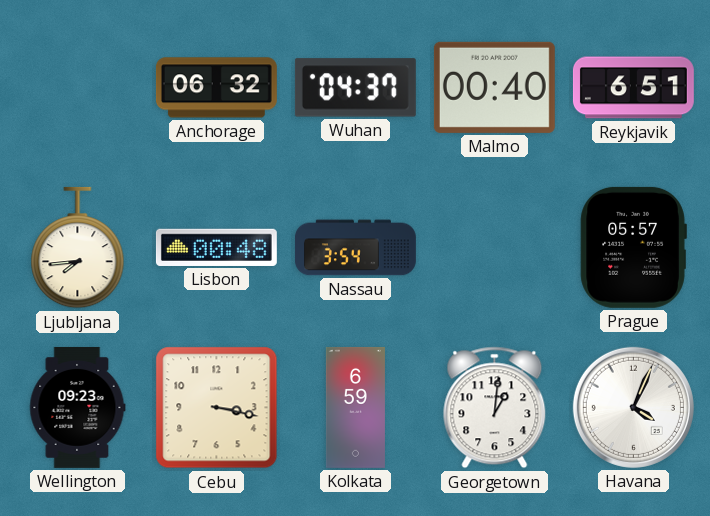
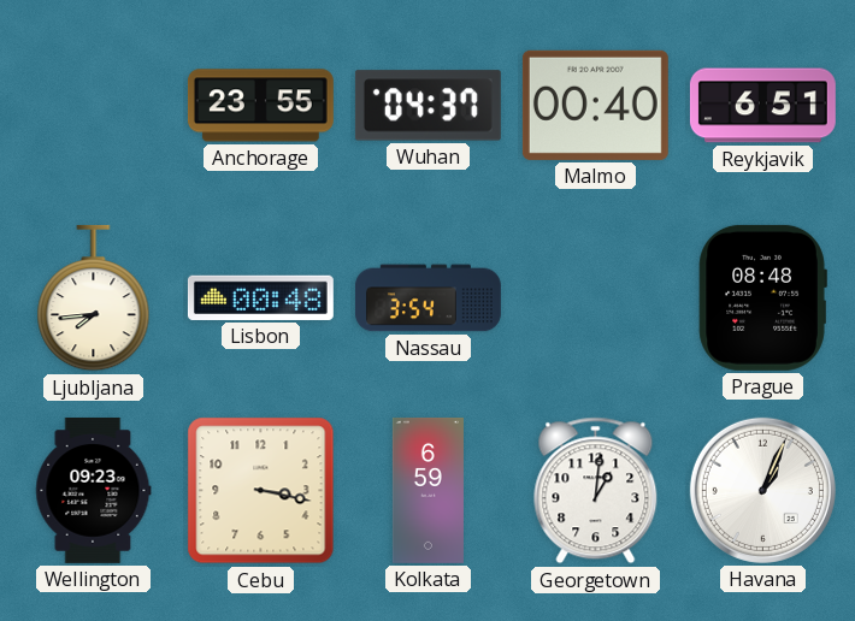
Anchorage: 06:32 -> 23:55 (260, 106)
Prague: 05:57 -> 08:48 (762, 297)
Havana: 4:04 -> 1:04 (762, 490)
